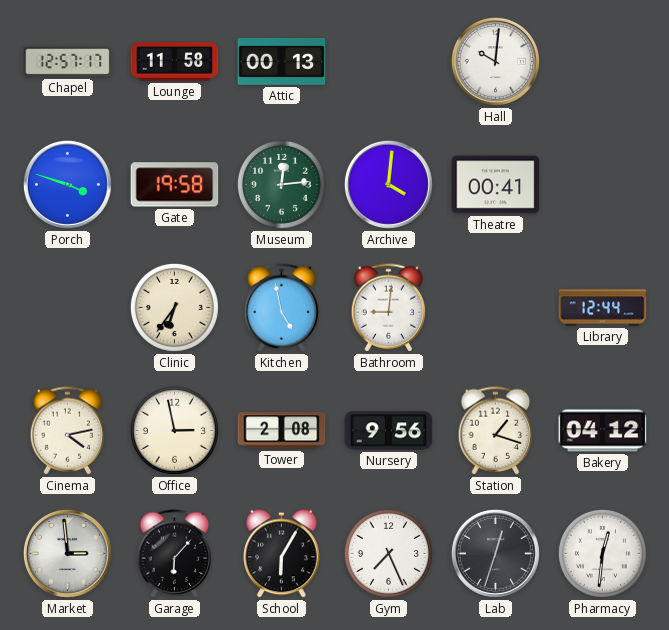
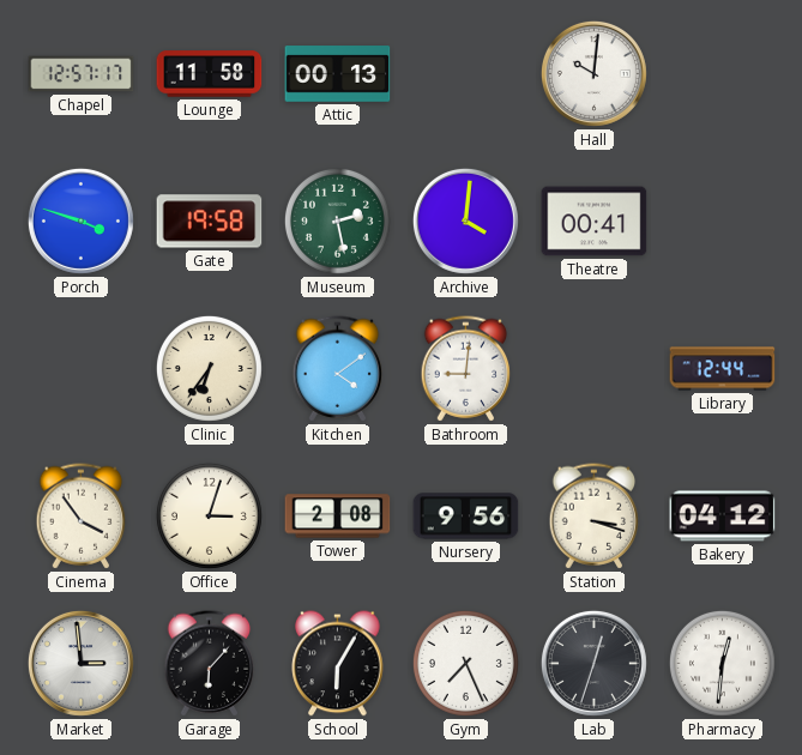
Museum: 12:14 -> 2:28 (337, 221)
Kitchen: 4:58 -> 4:09 (338, 369)
Cinema: 4:13 -> 3:54 (82, 517)
Office: 2:58 -> 3:03 (209, 515)
Station: 1:18 -> 3:18 (595, 517)
